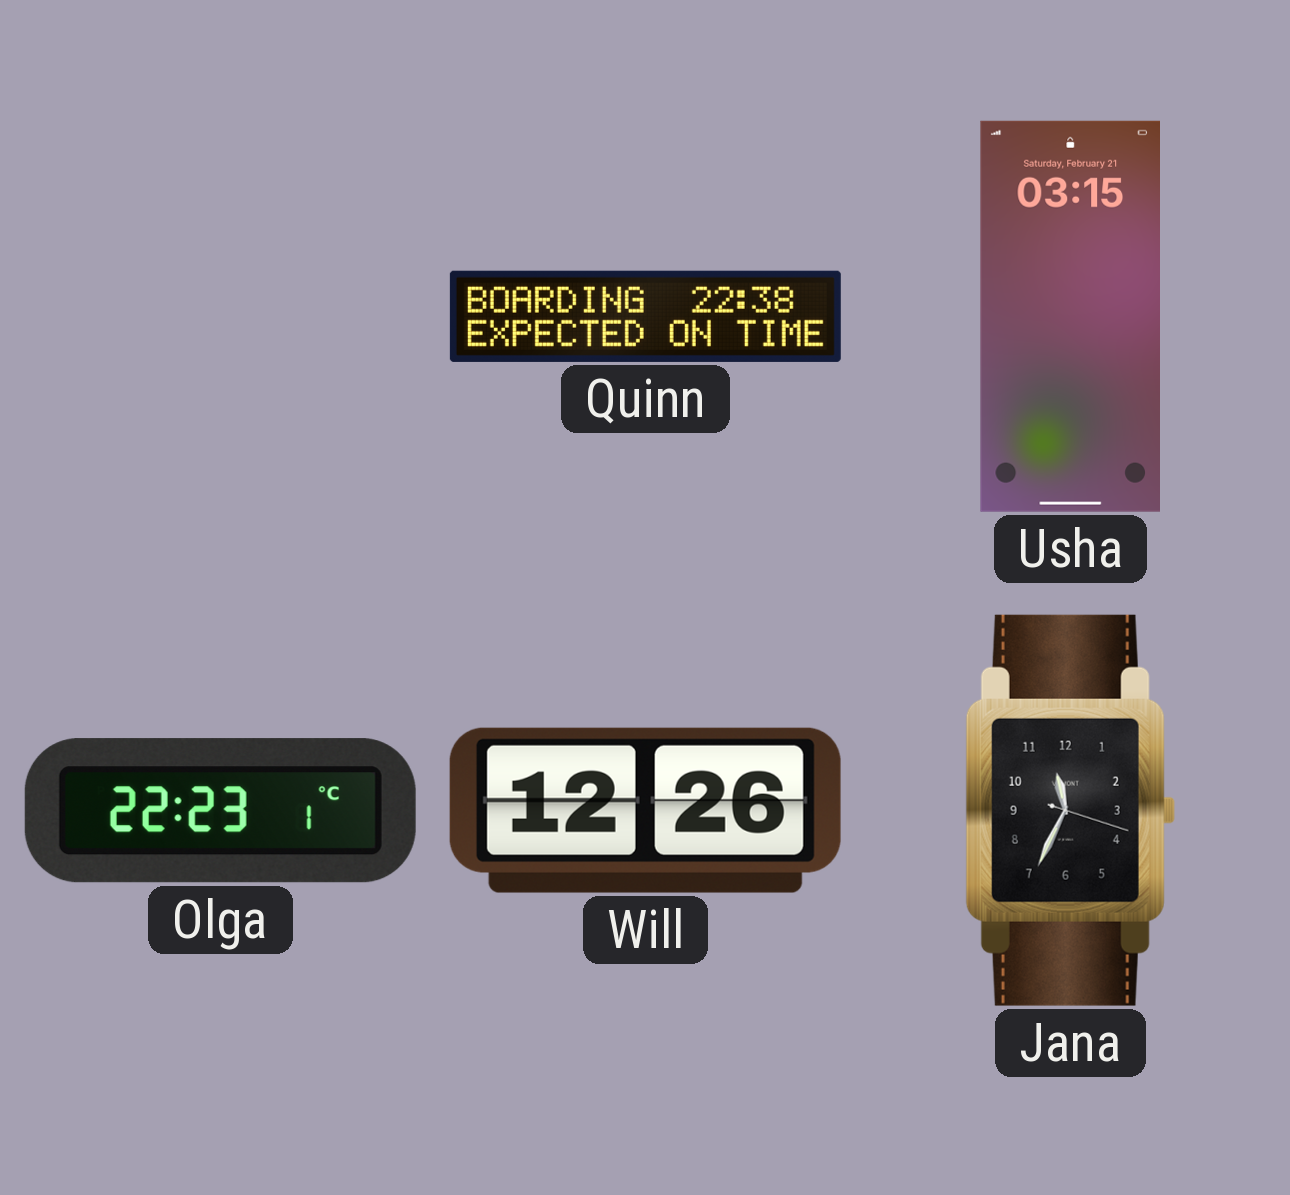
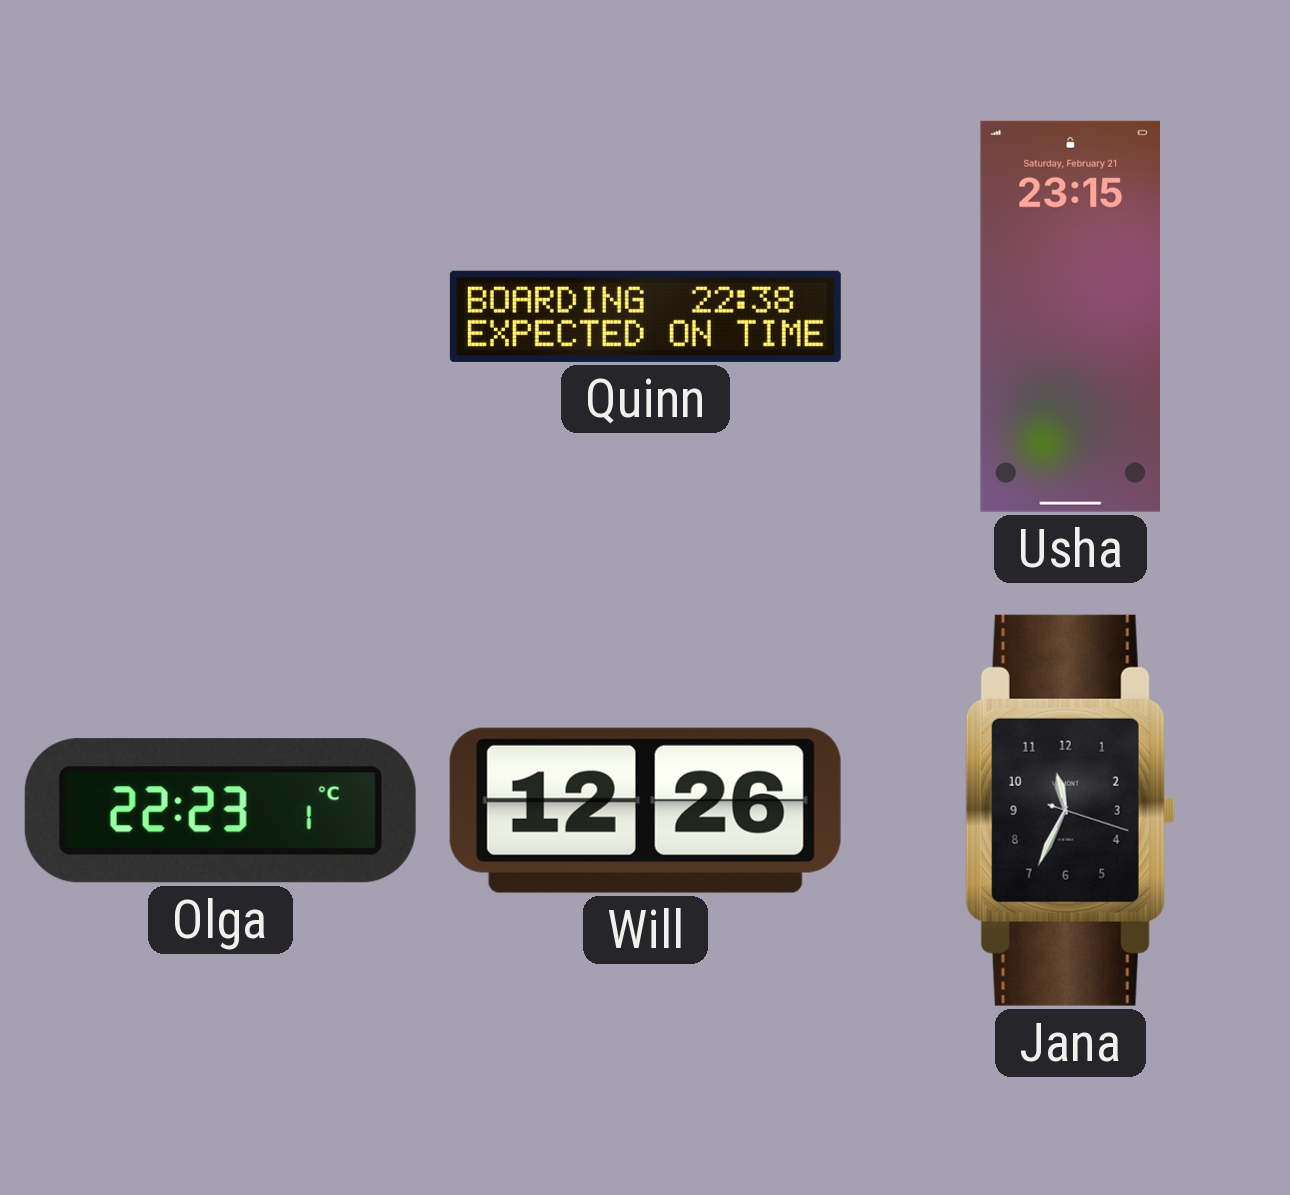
Usha: 03:15 -> 23:15 (1070, 316)
